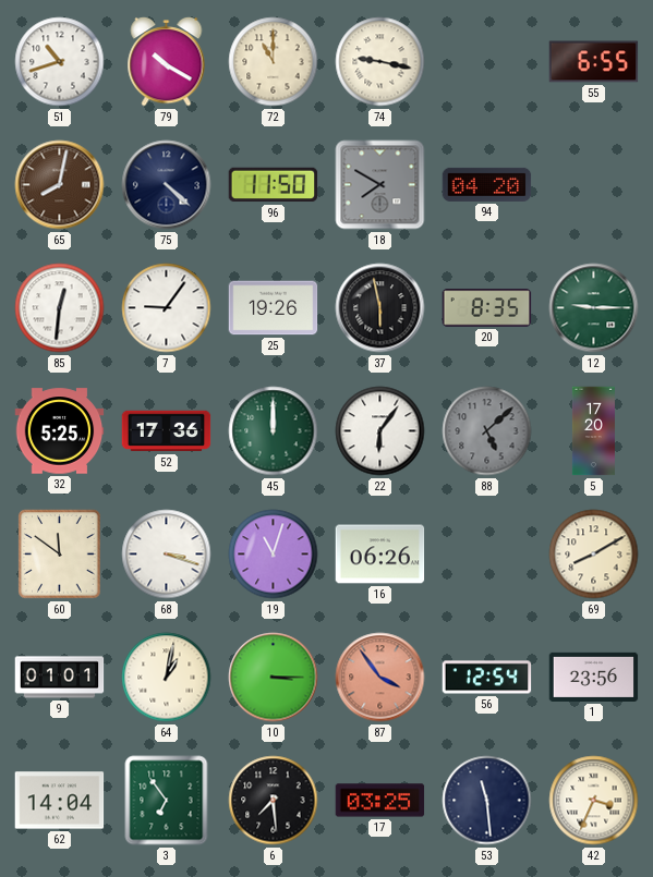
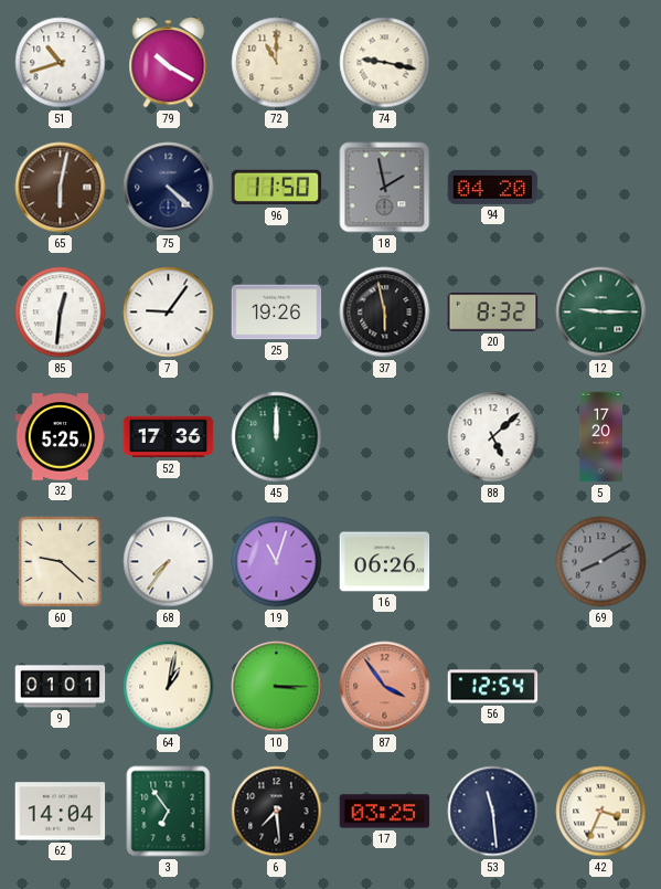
55: 6:55 -> none (594, 62)
65: 8:02 -> 6:02 (61, 188)
18: 7:50 -> 1:58 (385, 188)
20: 8:35 -> 8:32 (493, 313)
22: 6:06 -> none (380, 431)
88 dial: grey -> white (493, 437)
60: 11:51 -> 9:22 (61, 562)
68: 3:18 -> 7:36 (169, 562)
69 dial: cream -> grey (601, 562)
1: 23:56 -> none (594, 677)
